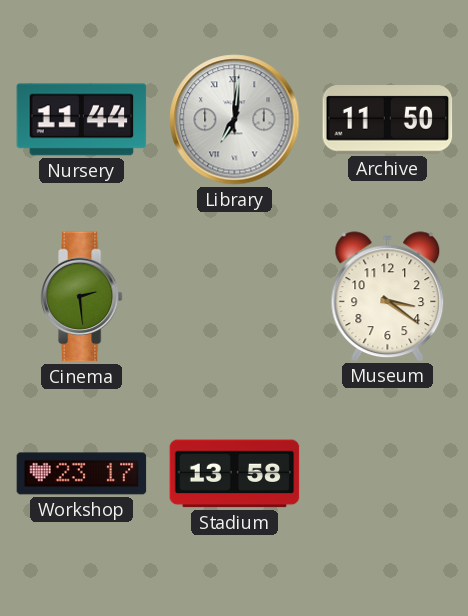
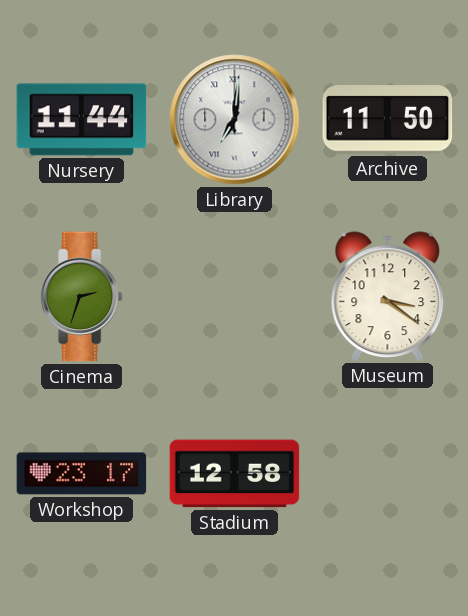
Cinema: 2:29 -> 2:33 (81, 297)
Stadium: 13:58 -> 12:58 (235, 474)
